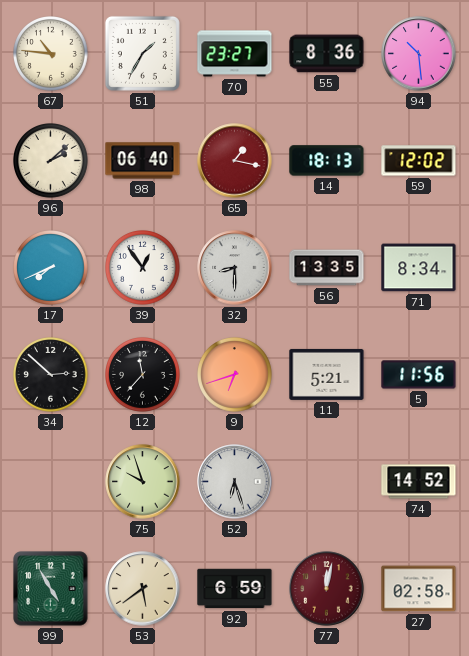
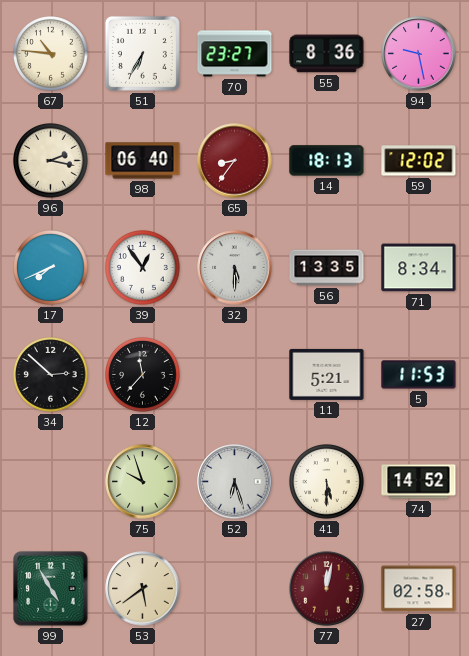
51: 1:35 -> 6:35 (142, 53)
94: 10:29 -> 9:28 (419, 54)
96: 2:08 -> 2:17 (51, 161)
65: 1:17 -> 8:36 (235, 161)
32: 8:30 -> 5:30 (235, 268)
9: 6:42 -> none (235, 375)
5: 11:56 -> 11:53 (419, 375)
41: none -> 5:30 (327, 482)
92: 6:59 -> none (235, 589)
